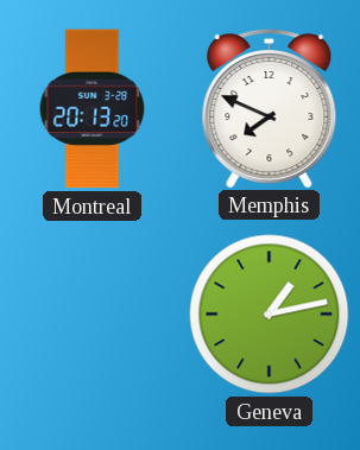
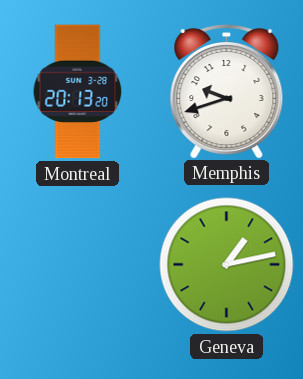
Memphis: 7:49 -> 9:42 (227, 92)
